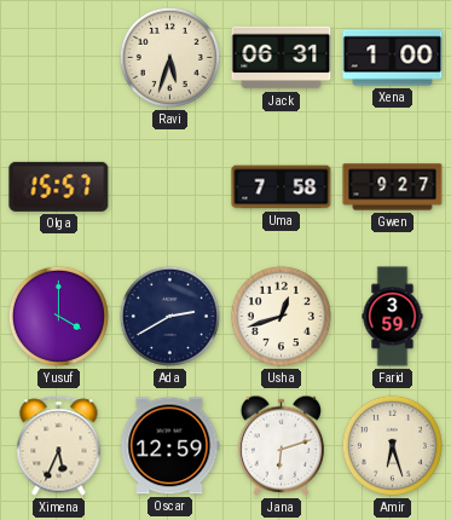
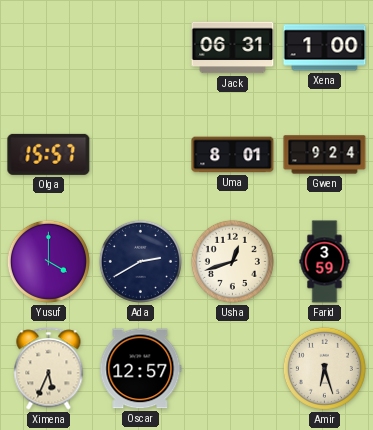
Ravi: 5:33 -> none (169, 57)
Uma: 7:58 -> 8:01 (233, 155)
Gwen: 9:27 -> 9:24 (325, 155)
Oscar: 12:59 -> 12:57 (141, 369)
Jana: 6:12 -> none (281, 445)
